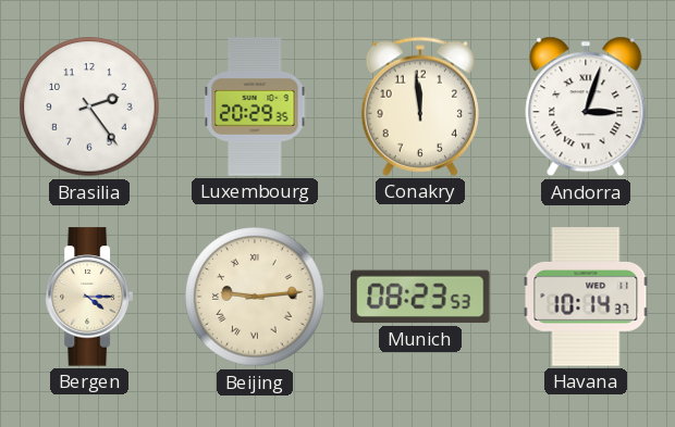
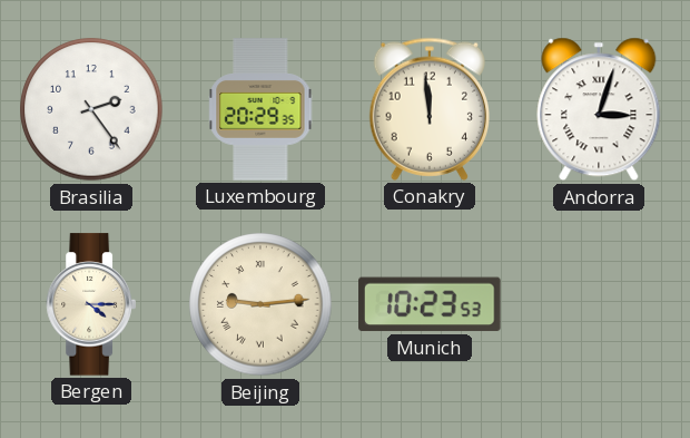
Munich: 08:23 -> 10:23 (430, 304)
Havana: 10:14 -> none (586, 297)
